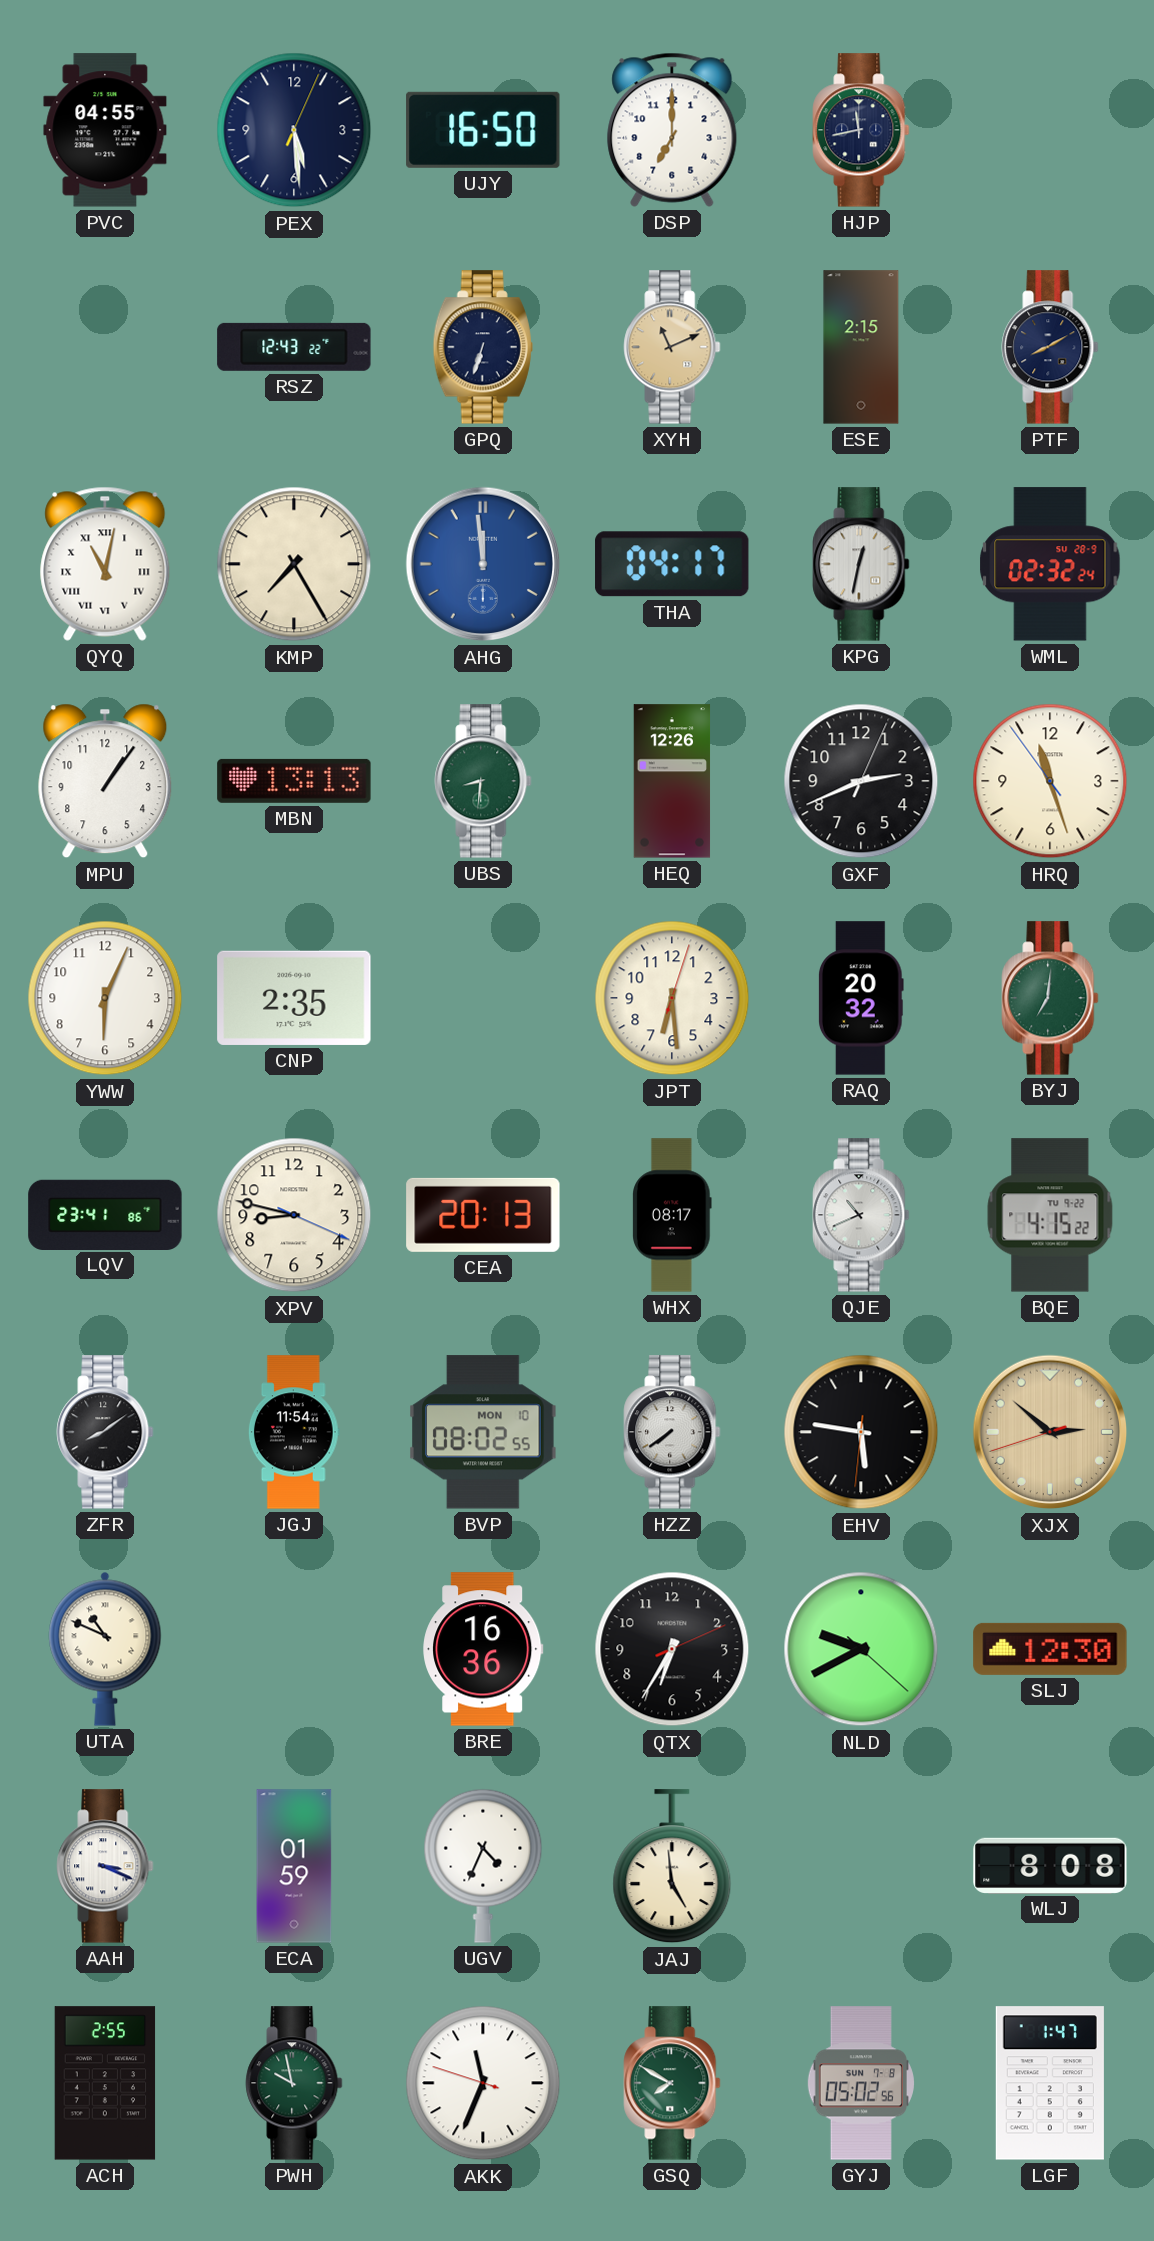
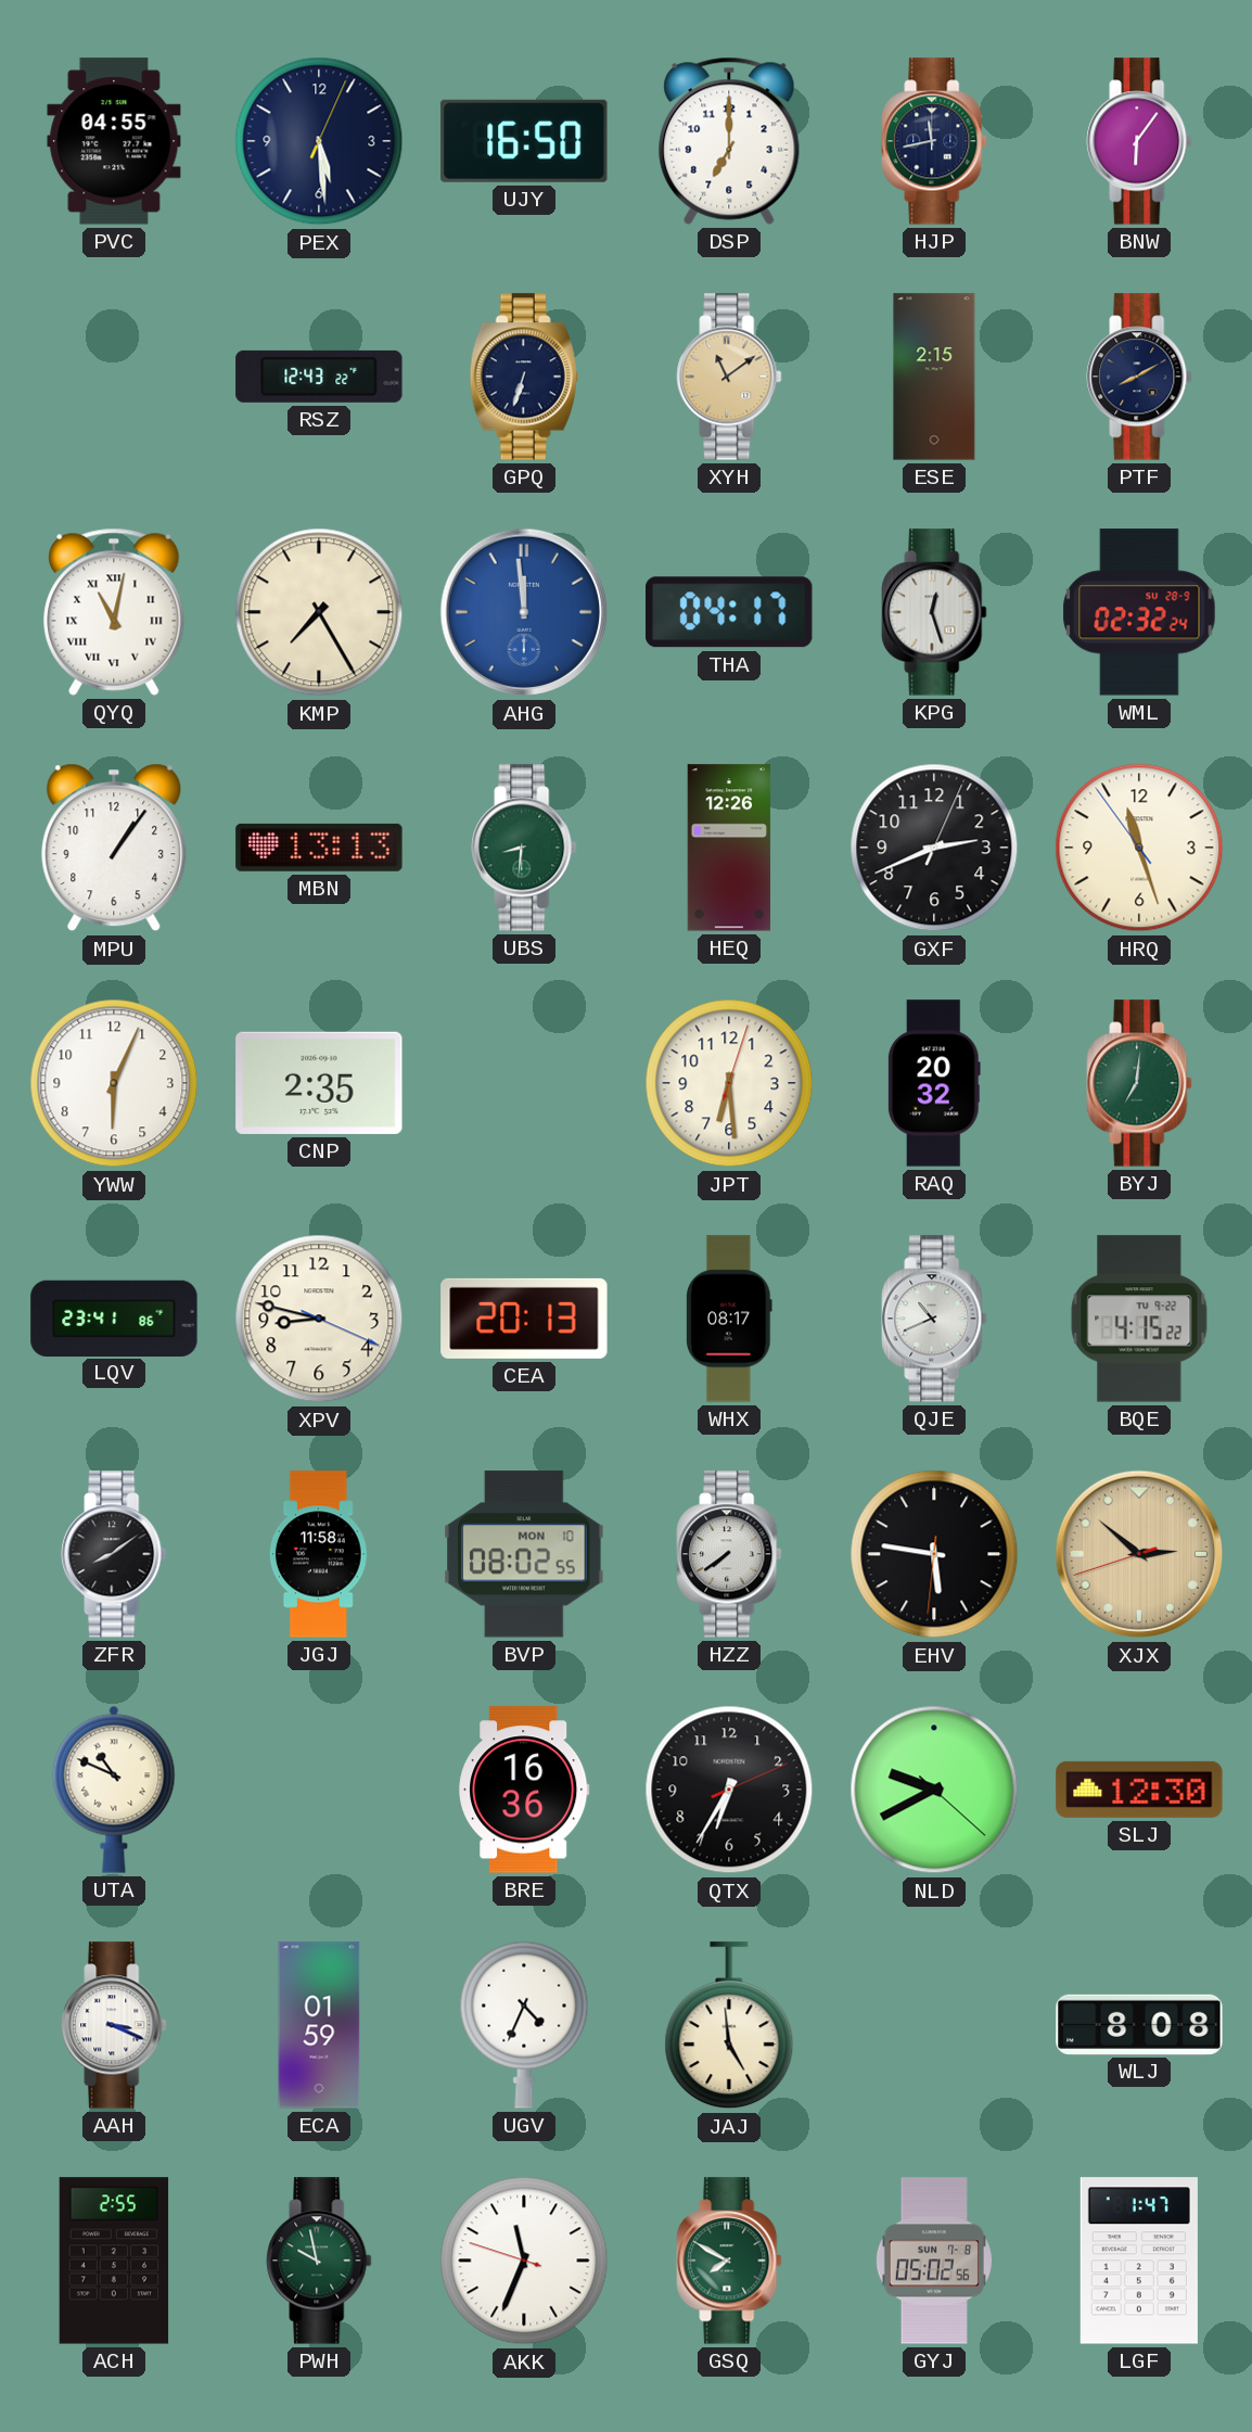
BNW: none -> 6:06 (1139, 141)
XYH: 11:11 -> 11:09 (729, 377)
KPG: 12:32 -> 12:27 (934, 612)
JGJ: 11:54 -> 11:58 (319, 1554)
